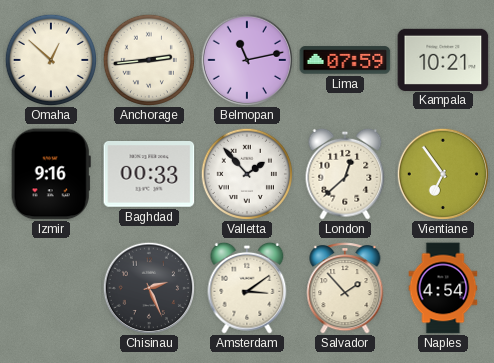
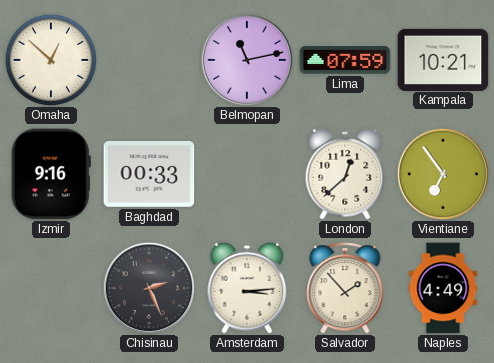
Anchorage: 2:44 -> none (148, 59)
Valletta: 1:53 -> none (246, 173)
Amsterdam: 3:09 -> 3:14 (247, 288)
Naples: 4:54 -> 4:49 (443, 288)
